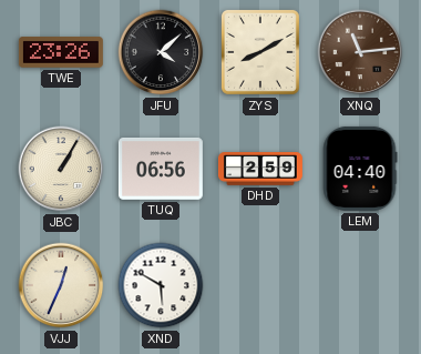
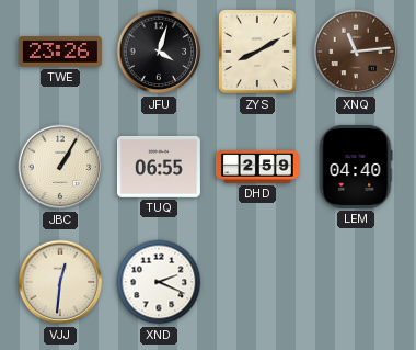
JFU: 4:08 -> 4:03 (159, 52)
TUQ: 06:56 -> 06:55 (159, 167)
VJJ: 12:34 -> 12:31 (60, 282)
XND: 5:50 -> 2:19 (159, 282)
